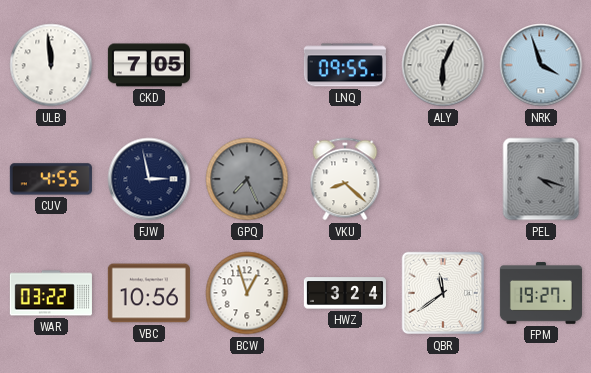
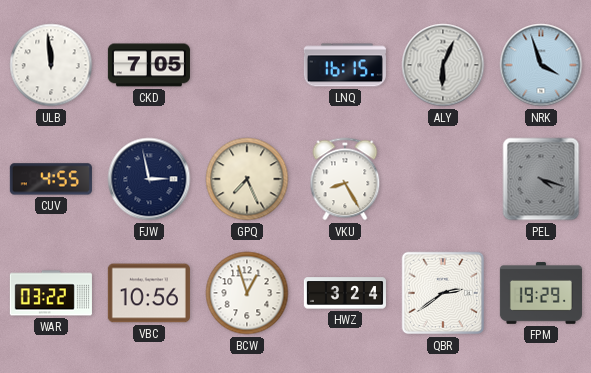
LNQ: 09:55 -> 16:15 (345, 65)
GPQ dial: grey -> cream (247, 179)
VKU: 8:22 -> 8:25 (345, 179)
QBR: 11:39 -> 2:39 (443, 293)
FPM: 19:27 -> 19:29 (541, 293)
